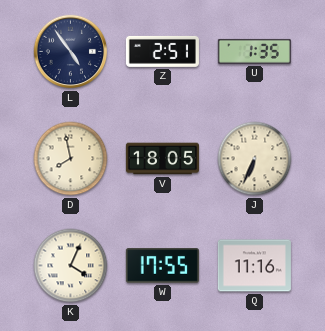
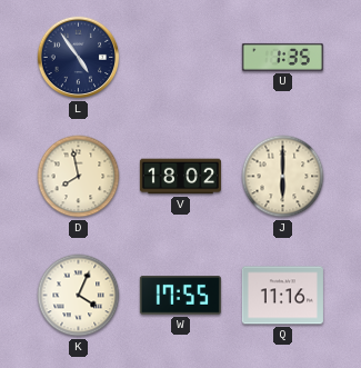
Z: 2:51 -> none (162, 51)
V: 18:05 -> 18:02 (180, 177)
J: 6:34 -> 6:00 (283, 177)
